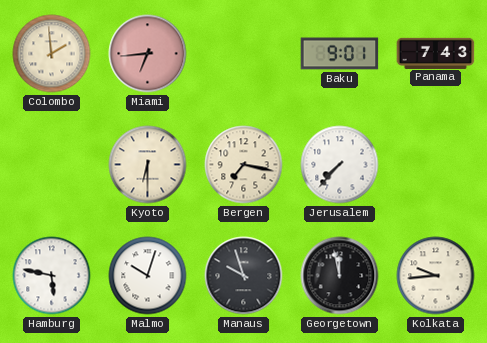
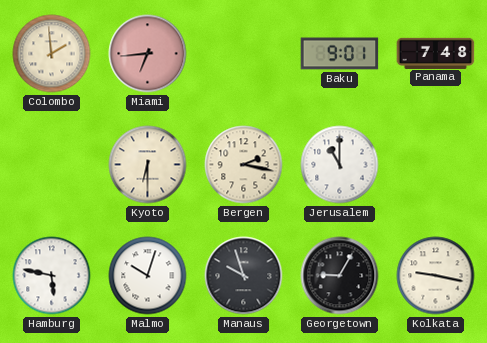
Panama: 7:43 -> 7:48 (436, 53)
Bergen: 7:17 -> 2:17 (244, 165)
Jerusalem: 7:37 -> 11:00 (340, 165)
Georgetown: 11:58 -> 9:05 (340, 276)
Kolkata: 9:44 -> 9:17 (436, 276)
